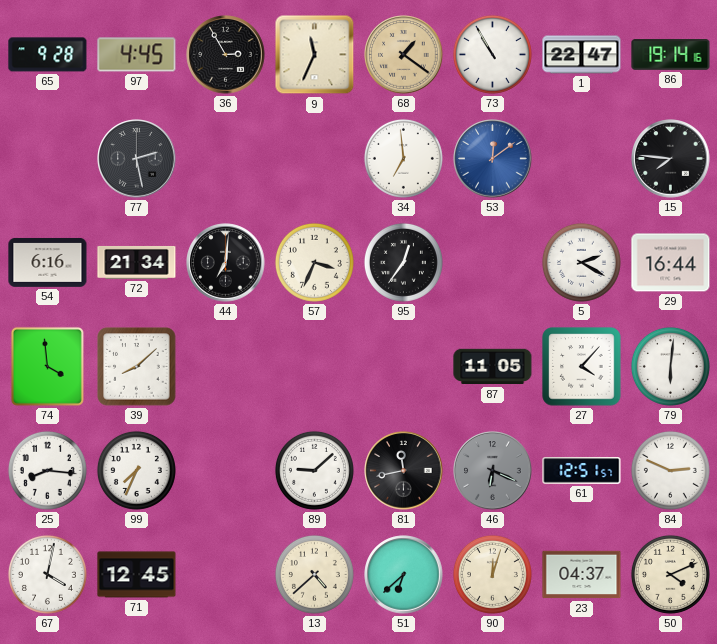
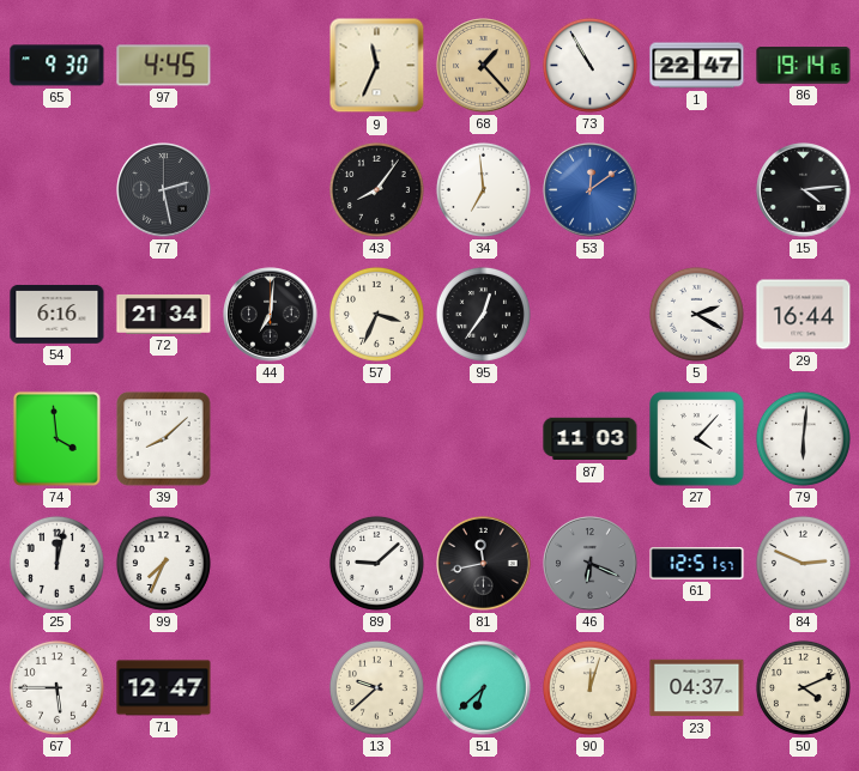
65: 9:28 -> 9:30 (58, 66)
36: 2:55 -> none (226, 55)
68: 1:21 -> 1:23 (484, 66)
43: none -> 8:06 (376, 189)
15: 7:46 -> 4:14 (804, 190)
87: 11:05 -> 11:03 (591, 439)
25: 8:16 -> 12:02 (56, 563)
67: 4:02 -> 5:45 (56, 687)
71: 12:45 -> 12:47 (164, 688)
13: 4:38 -> 9:38 (376, 687)
